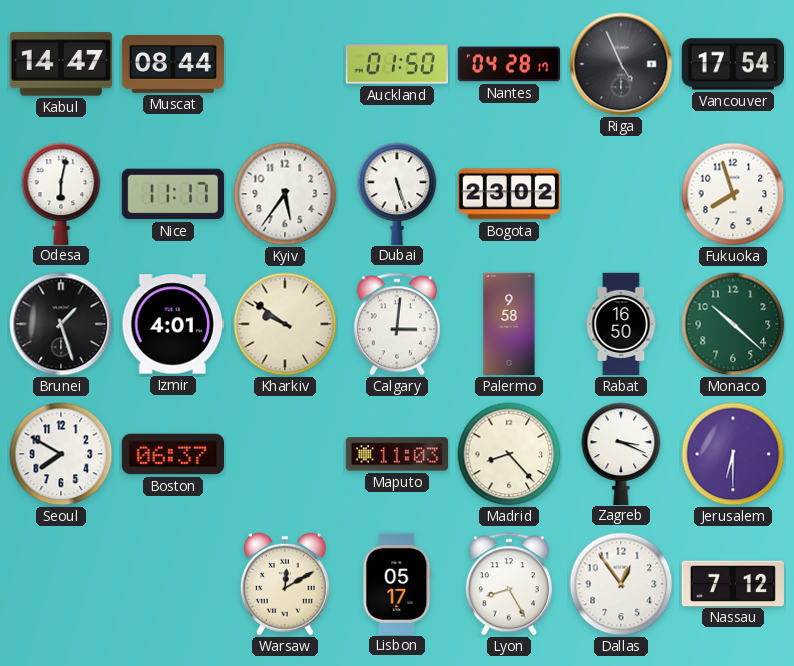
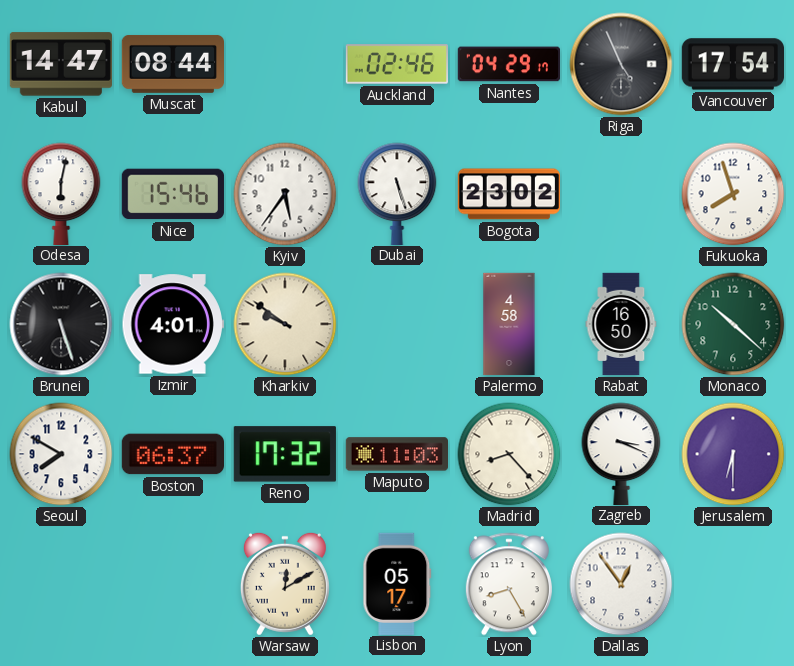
Auckland: 01:50 -> 02:46 (396, 64)
Nantes: 04:28 -> 04:29 (508, 64)
Nice: 11:17 -> 15:46 (173, 194)
Brunei: 1:27 -> 5:27 (61, 324)
Calgary: 3:01 -> none (397, 324)
Palermo: 9:58 -> 4:58 (509, 324)
Reno: none -> 17:32 (285, 454)
Nassau: 7:12 -> none (733, 583)
